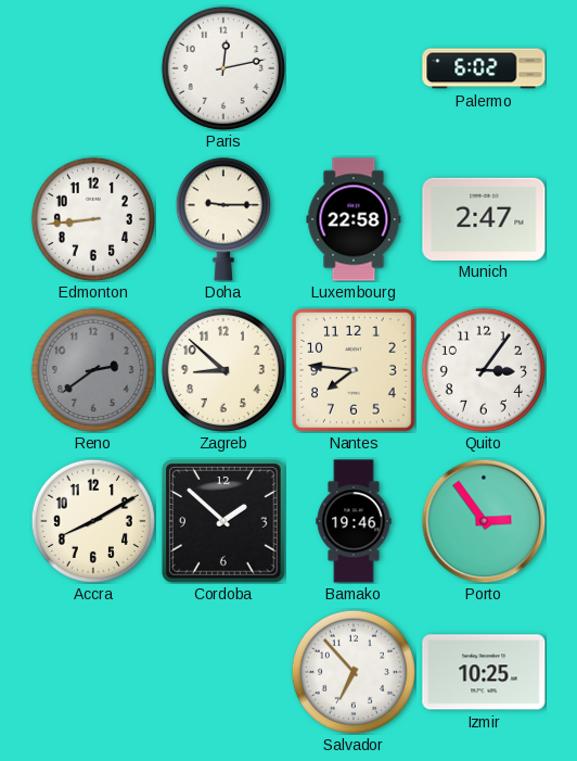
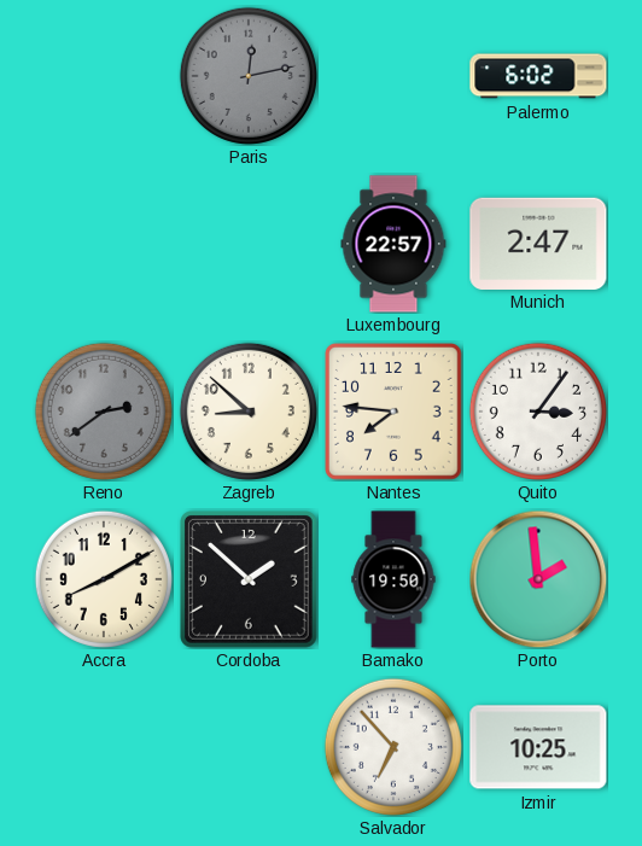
Paris dial: white -> grey (249, 76)
Edmonton: 8:44 -> none (93, 219)
Doha: 9:15 -> none (223, 219)
Luxembourg: 22:58 -> 22:57 (393, 244)
Bamako: 19:46 -> 19:50 (393, 579)
Porto: 2:54 -> 1:59 (538, 579)
